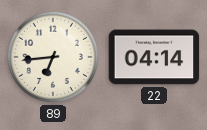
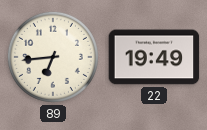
22: 04:14 -> 19:49 (154, 57)
